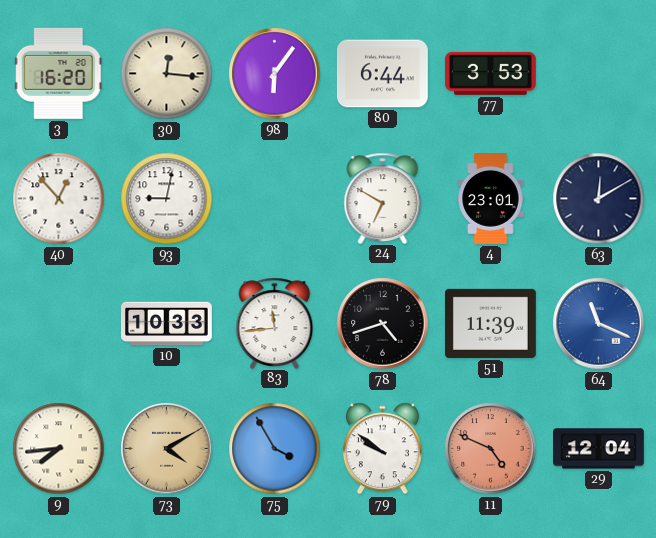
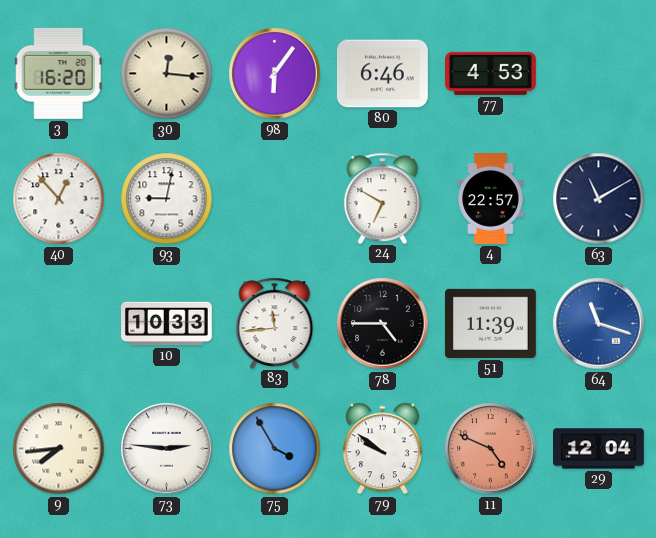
80: 6:44 -> 6:46 (382, 74)
77: 3:53 -> 4:53 (490, 73)
4: 23:01 -> 22:57 (491, 199)
63: 12:10 -> 11:10 (599, 199)
78: 4:42 -> 4:45 (383, 324)
64: 11:19 -> 11:18 (599, 324)
73: 4:10 -> 2:46 (167, 449)
73 dial: champagne -> white (167, 449)
